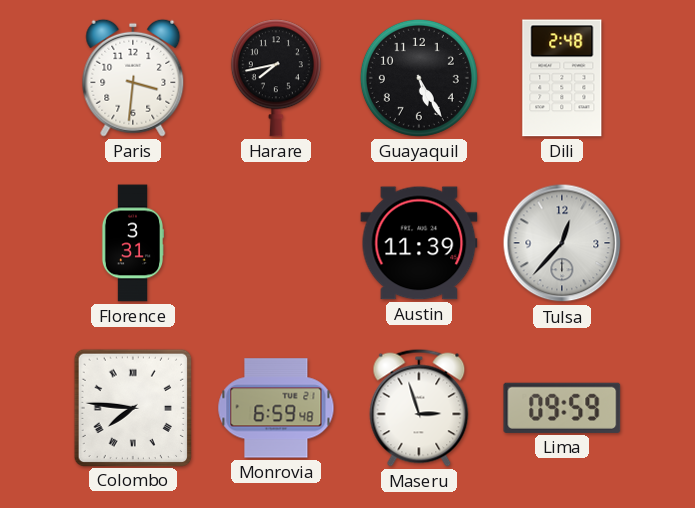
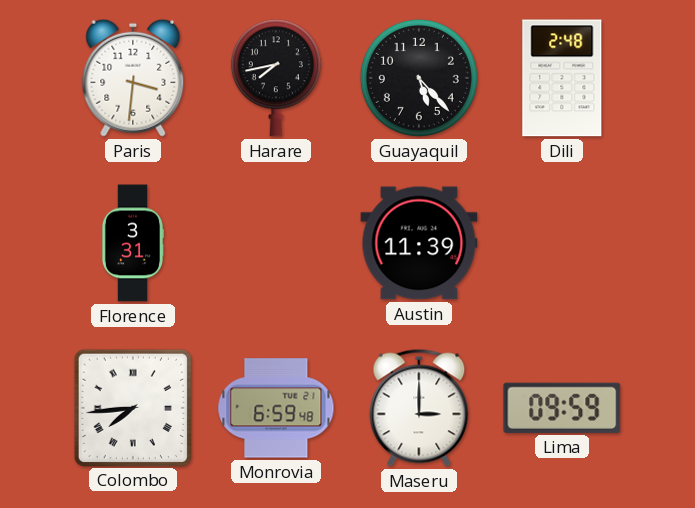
Guayaquil: 5:25 -> 5:23 (419, 78)
Tulsa: 12:37 -> none (562, 243)
Colombo: 7:46 -> 7:44 (132, 407)
Maseru: 2:57 -> 3:00 (419, 408)
